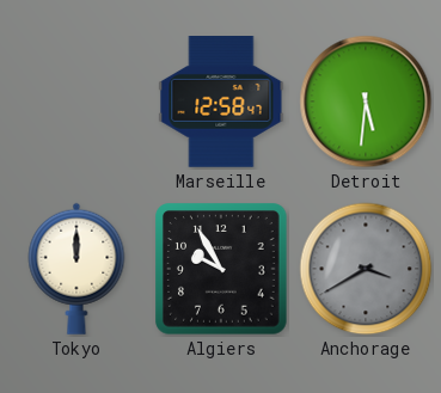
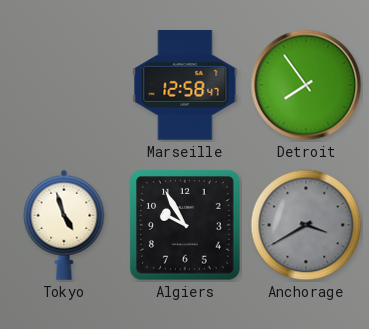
Detroit: 5:31 -> 7:54 (306, 85)
Tokyo: 12:00 -> 4:57 (64, 225)
